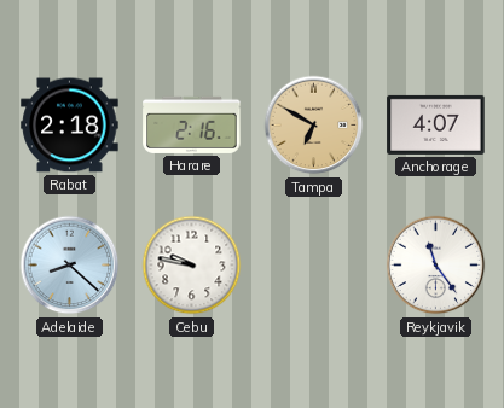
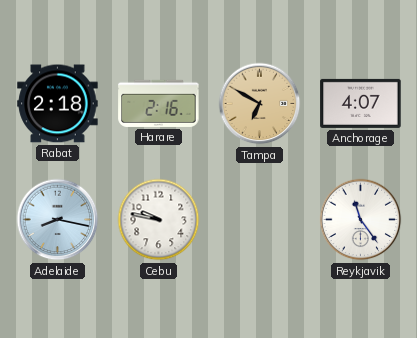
Adelaide: 8:22 -> 8:17 (58, 220)
